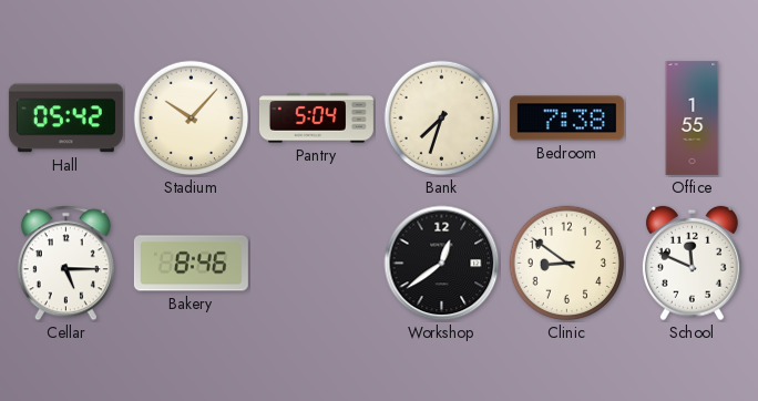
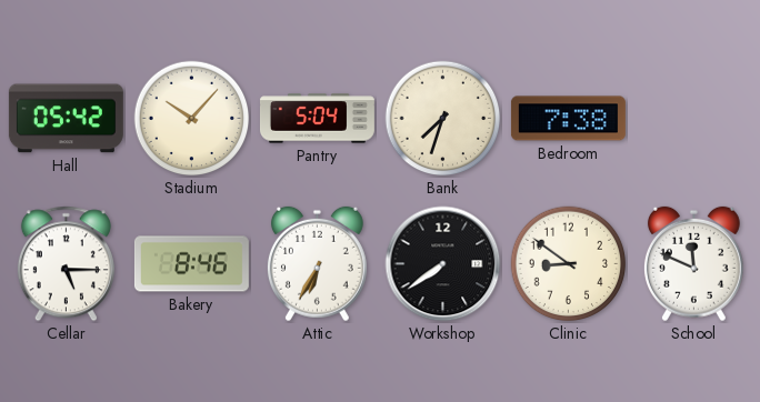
Office: 1:55 -> none (693, 117)
Attic: none -> 6:35 (317, 264)
Workshop: 12:39 -> 7:39 (443, 264)
